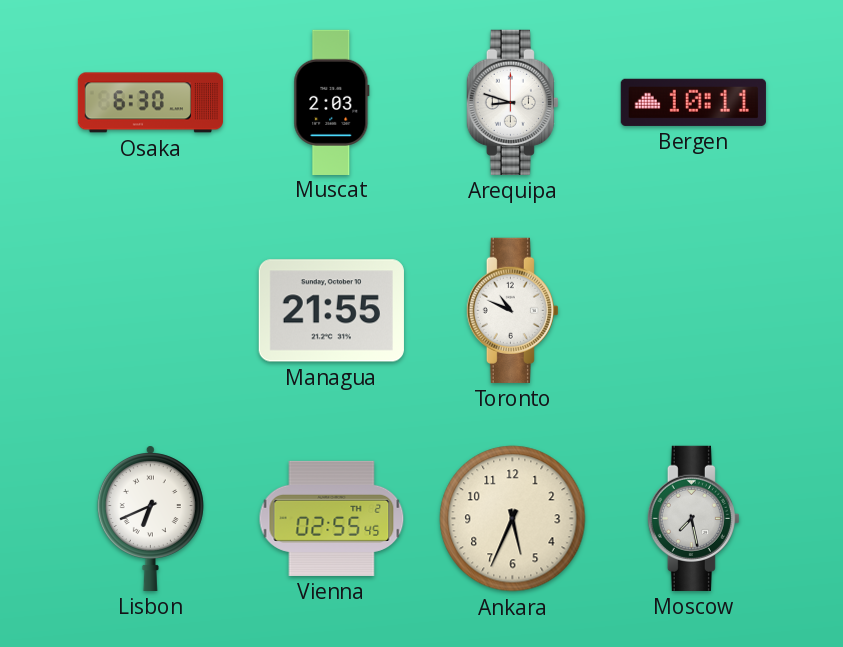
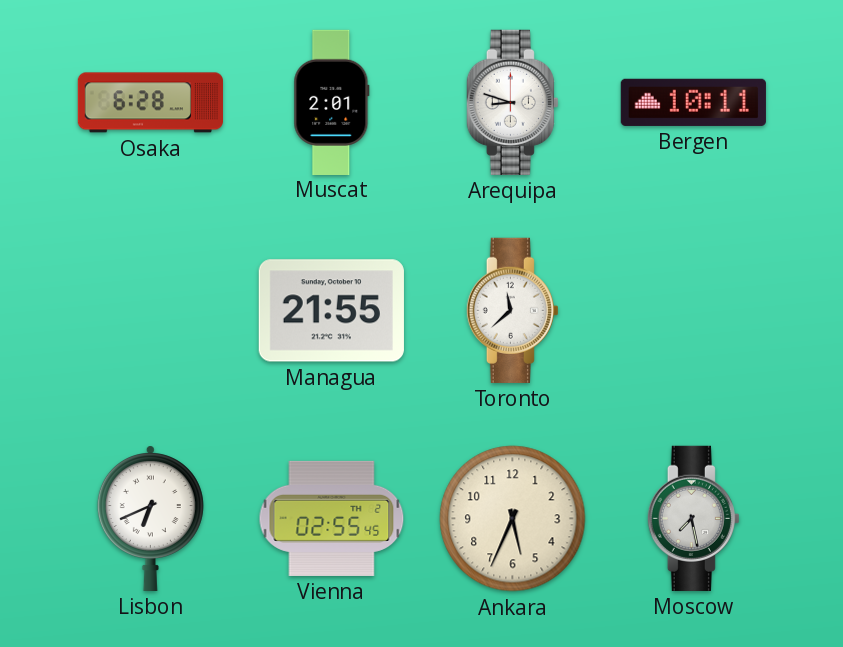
Osaka: 6:30 -> 6:28 (150, 103)
Muscat: 2:03 -> 2:01 (332, 102)
Toronto: 10:49 -> 11:38 (512, 310)
